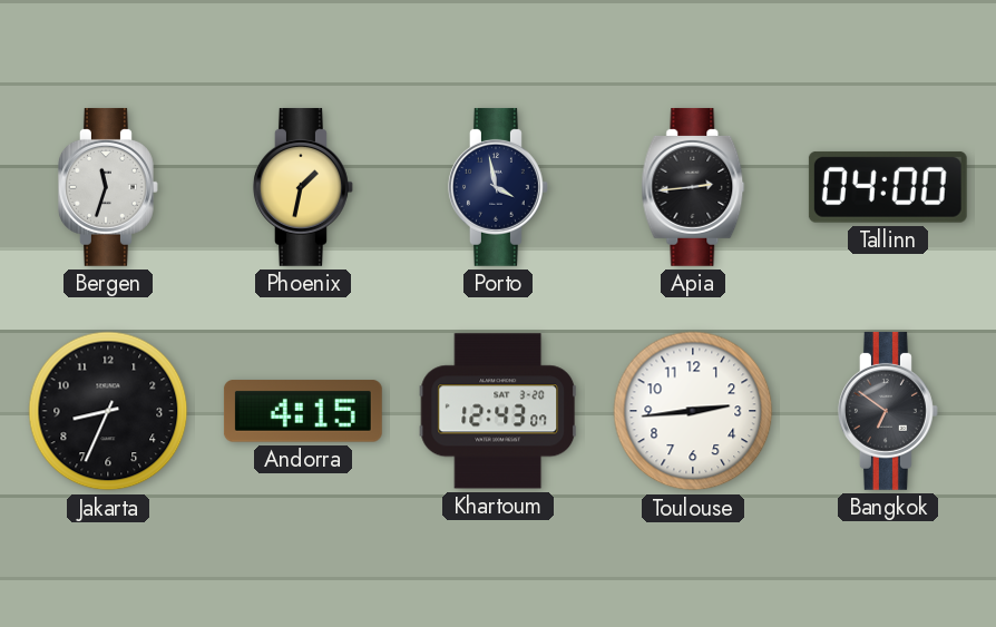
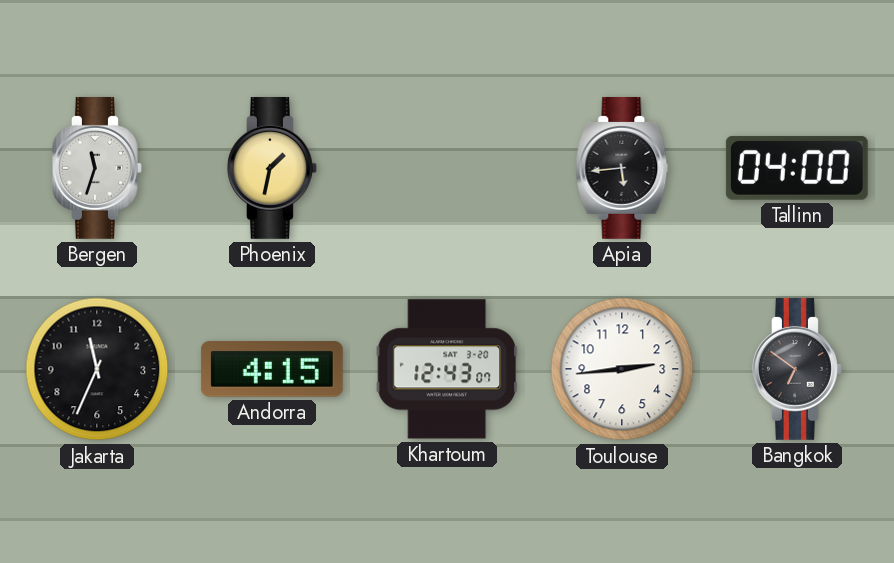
Porto: 3:58 -> none (498, 187)
Apia: 2:44 -> 5:44 (622, 168)
Jakarta: 8:34 -> 11:34 (97, 369)
